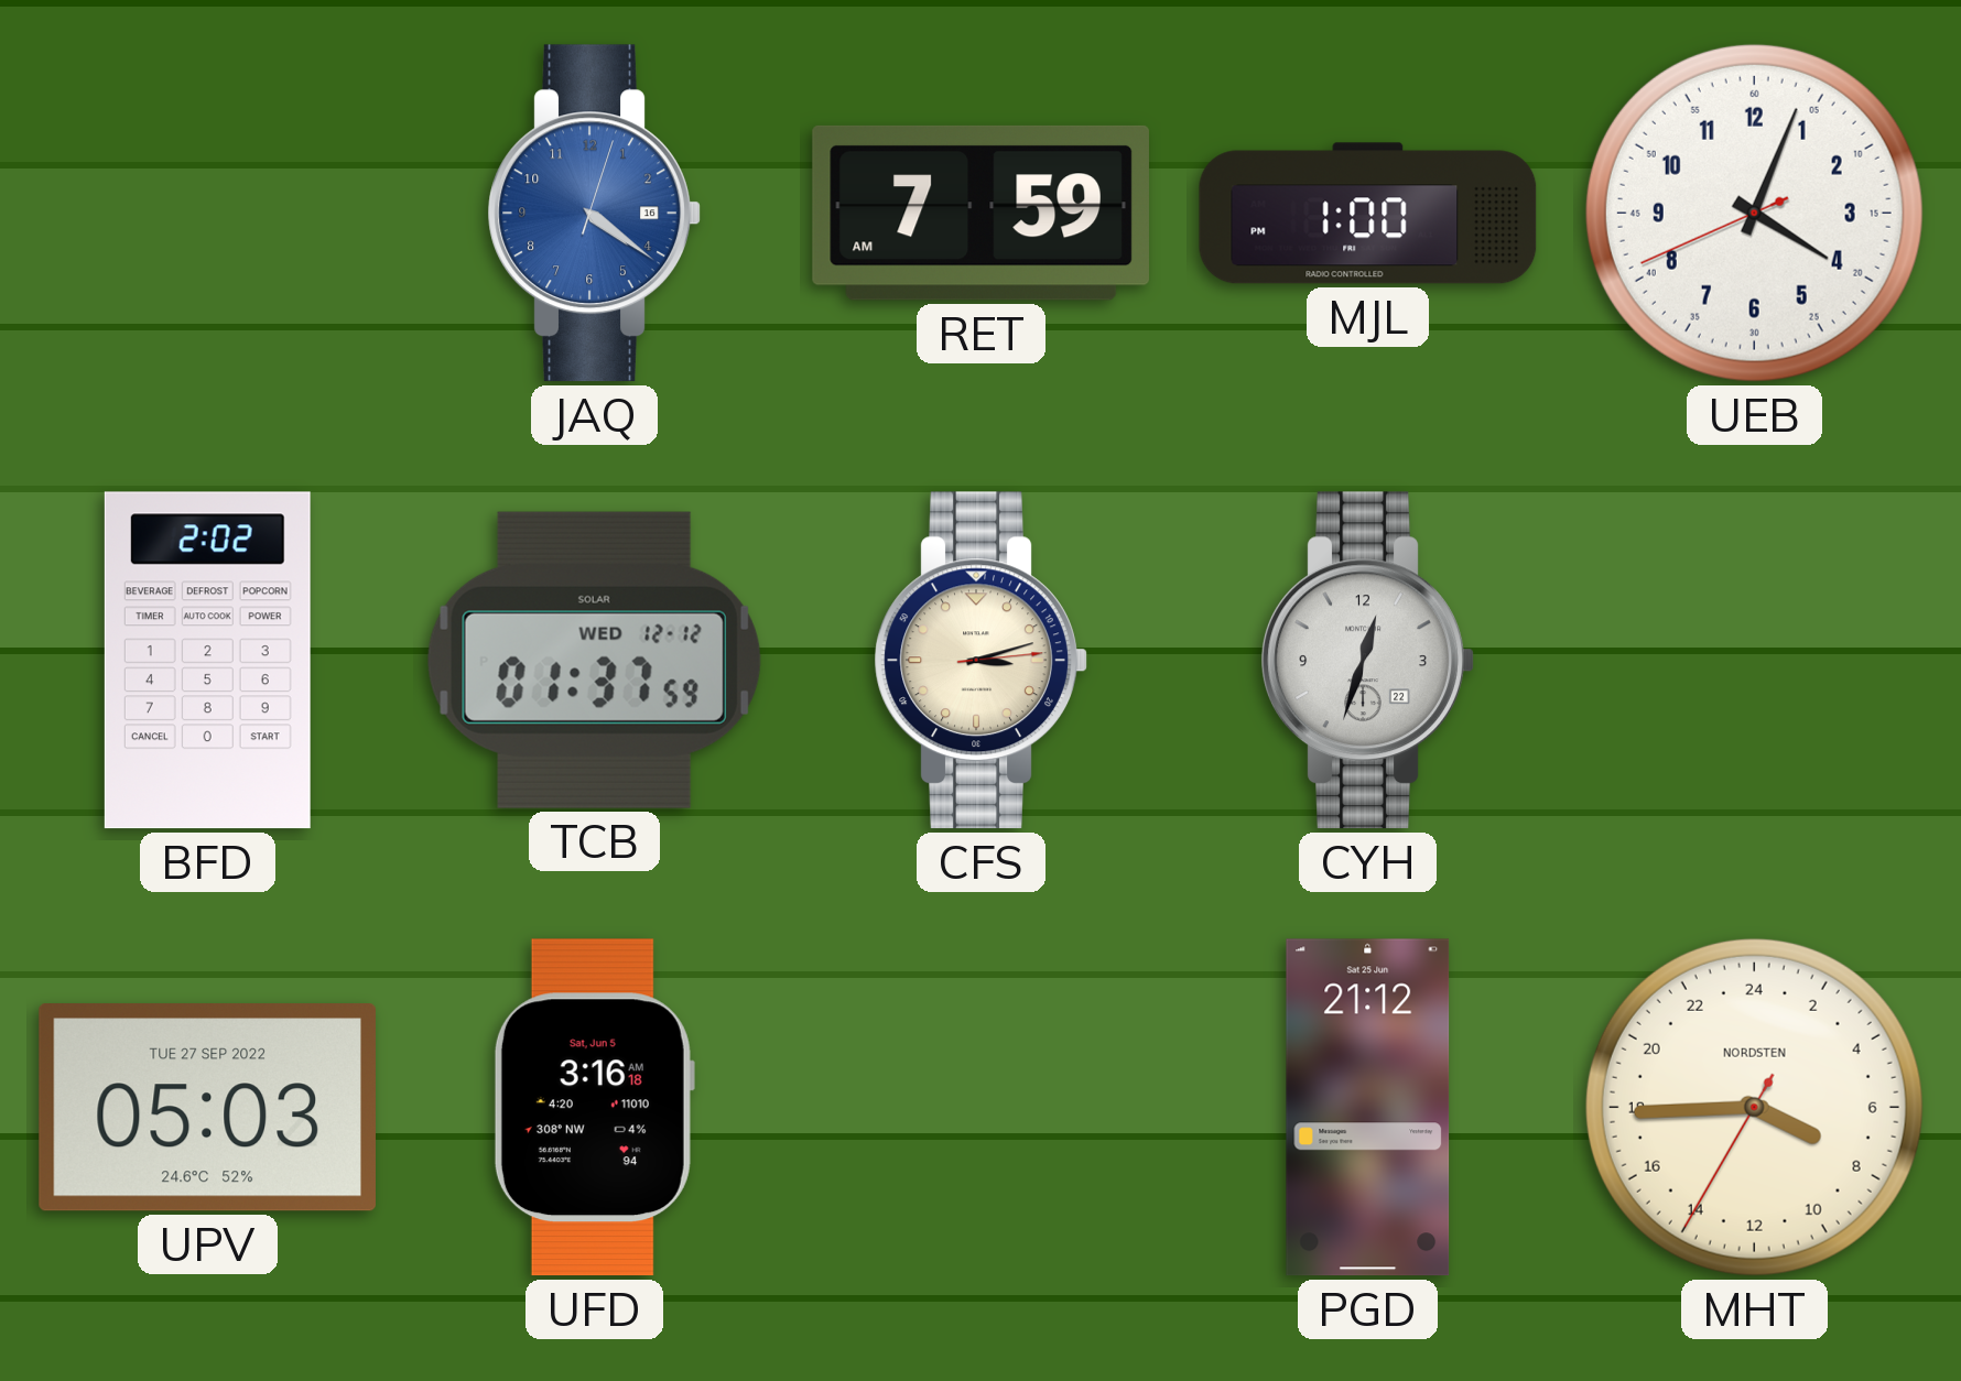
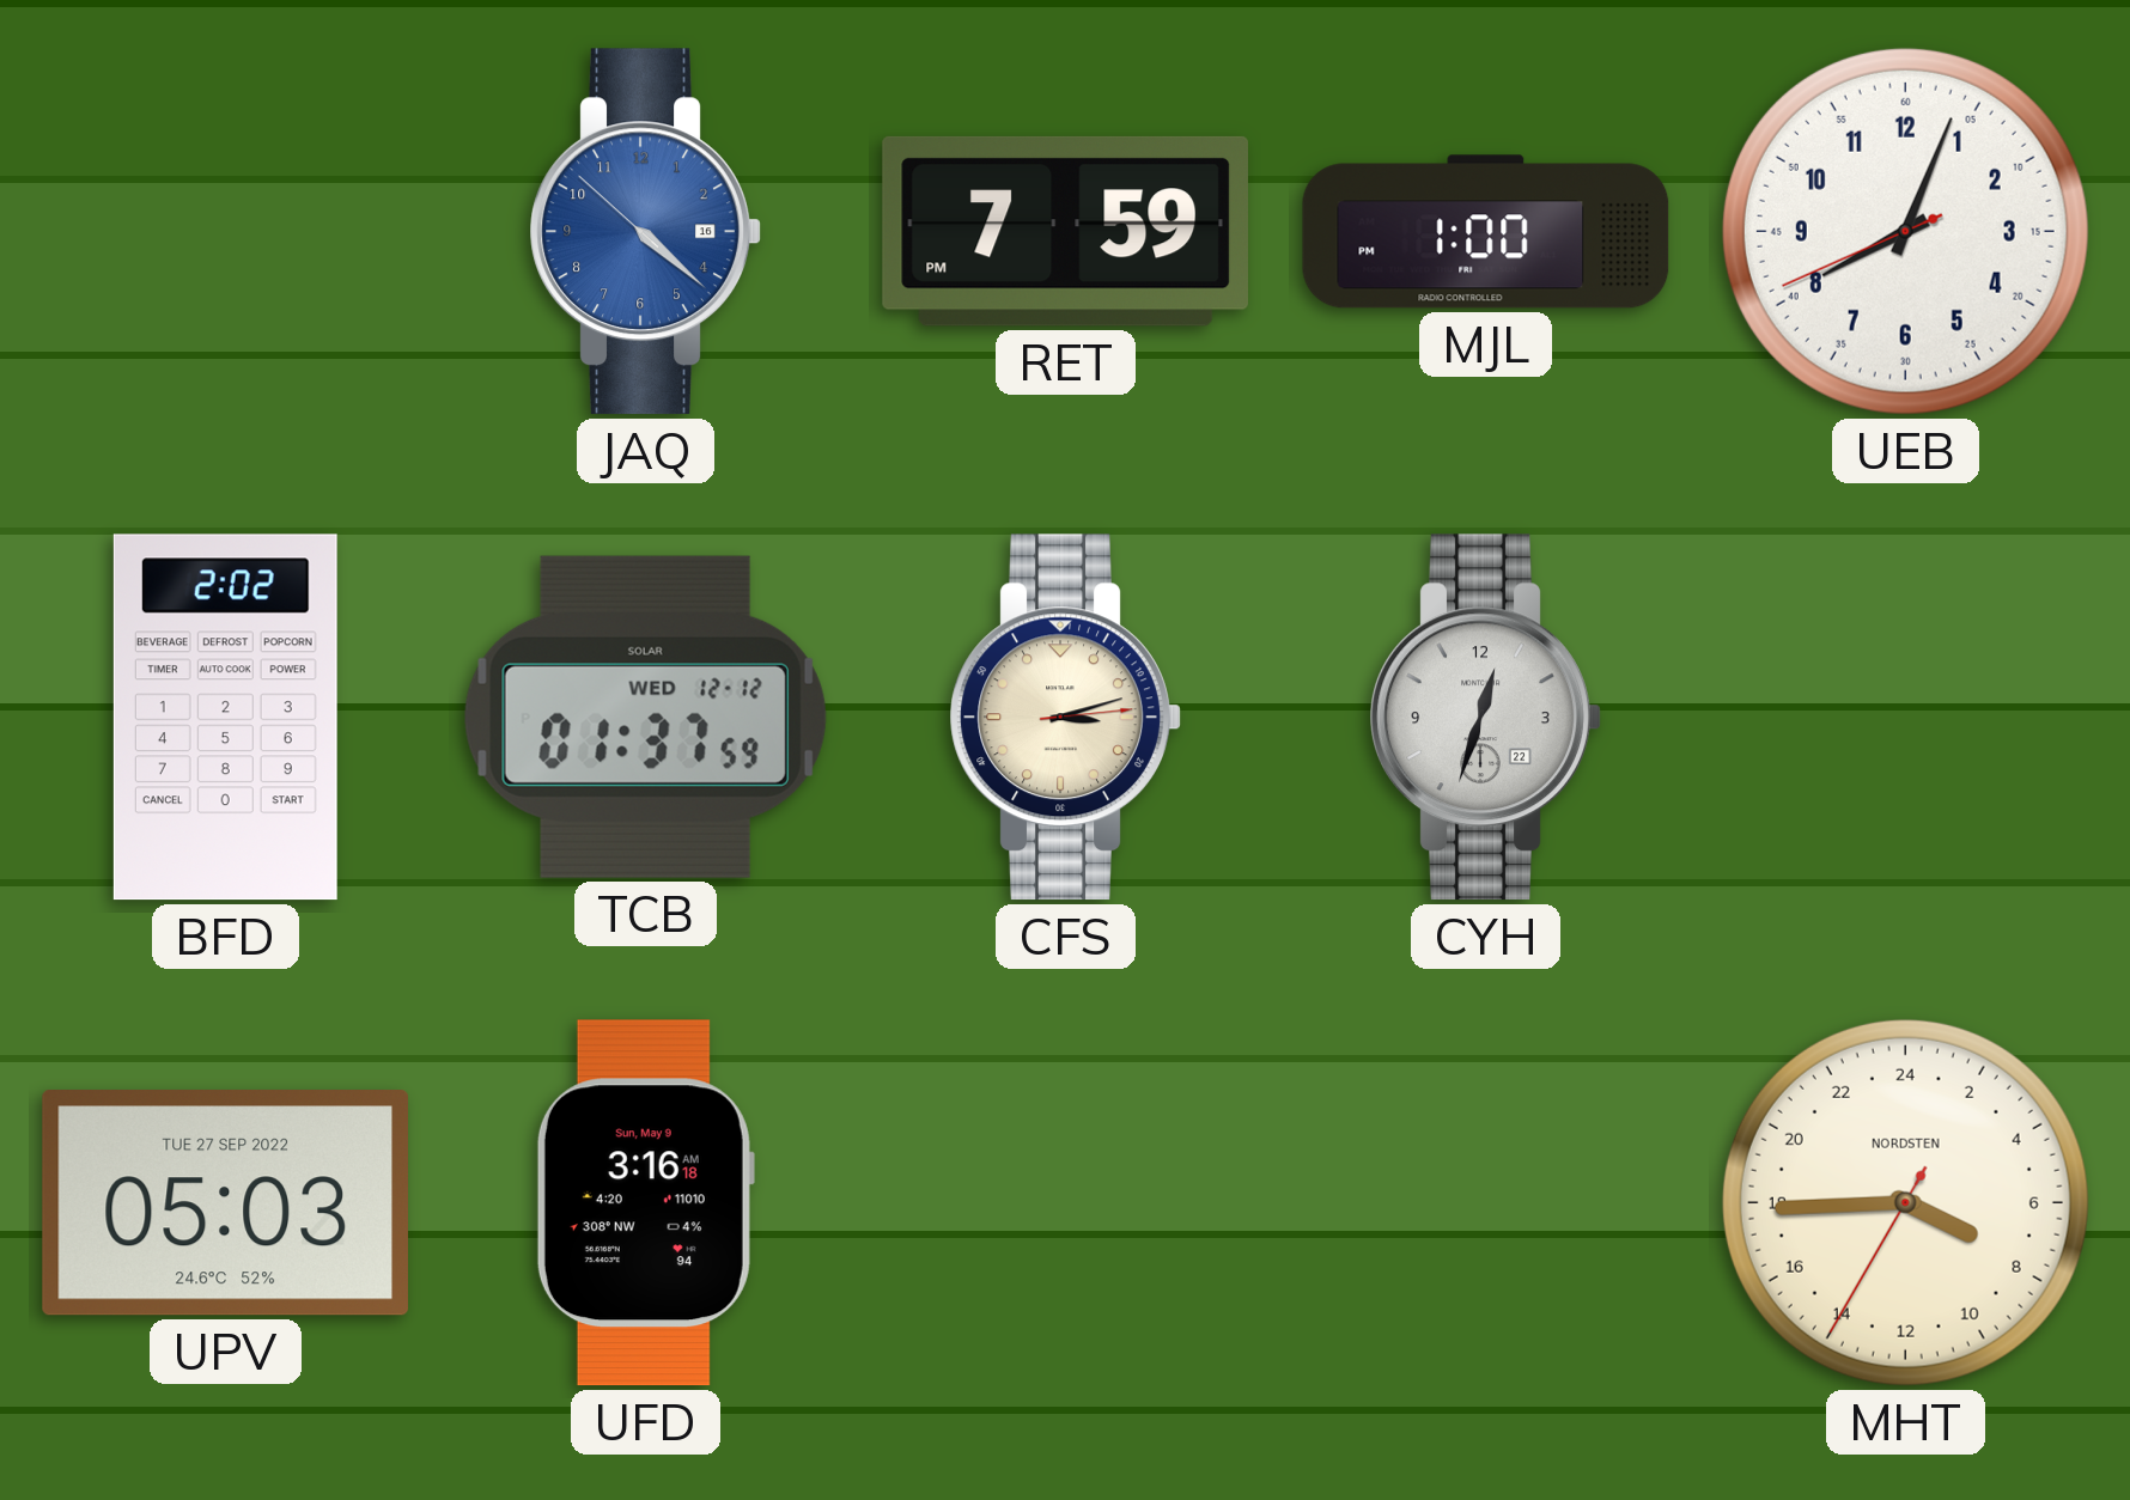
JAQ: 4:21:03 -> 4:21:52 (645, 232)
RET: 7:59 AM -> 7:59 PM (1065, 231)
UEB: 4:03 -> 8:03 (1905, 231)
UFD date: Sat, Jun 5 -> Sun, May 9 (645, 1203)
PGD: 21:12 -> none (1368, 1108)
